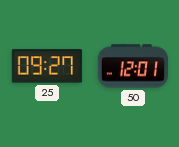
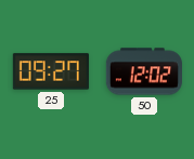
50: 12:01 -> 12:02 (144, 71)
